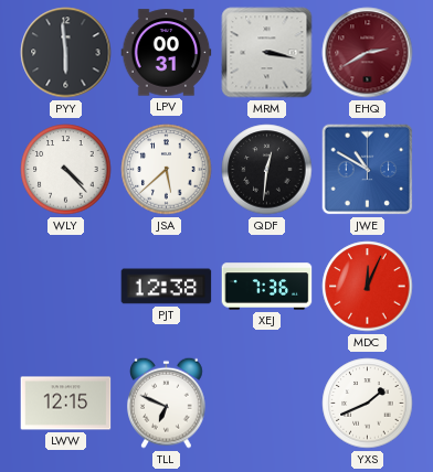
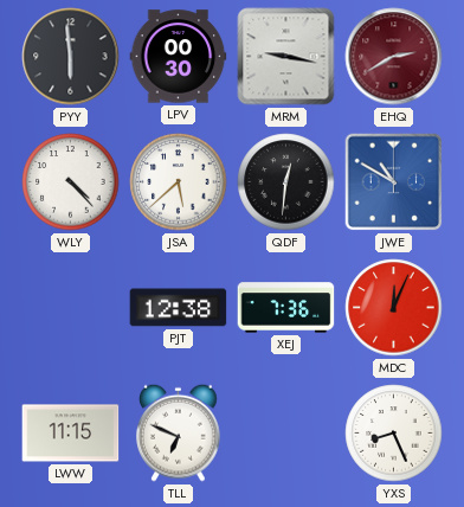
LPV: 00:31 -> 00:30 (179, 57)
MRM: 3:17 -> 9:17 (286, 57)
LWW: 12:15 -> 11:15 (71, 434)
YXS: 1:41 -> 8:26 (394, 434)
